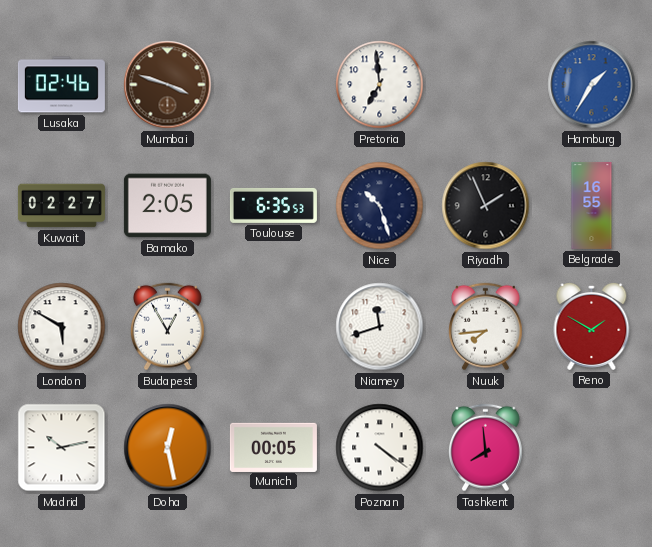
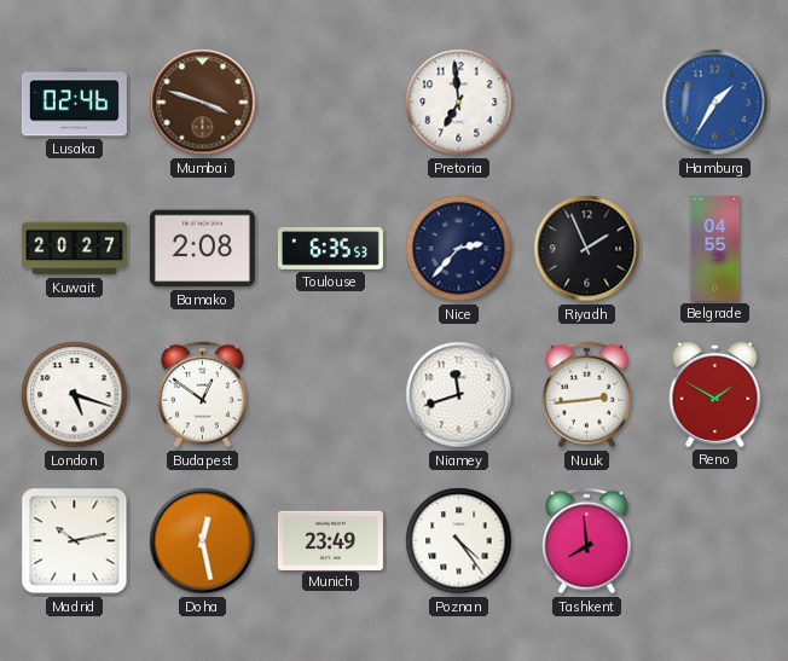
Kuwait: 02:27 -> 20:27 (74, 249)
Bamako: 2:05 -> 2:08 (202, 249)
Nice: 10:27 -> 2:37 (459, 249)
Belgrade: 16:55 -> 04:55 (715, 248)
London: 5:50 -> 5:18 (75, 395)
Budapest: 12:55 -> 12:51 (202, 395)
Nuuk: 7:44 -> 2:44 (586, 395)
Munich: 00:05 -> 23:49 (330, 540)
Poznan: 4:21 -> 4:24 (459, 541)
